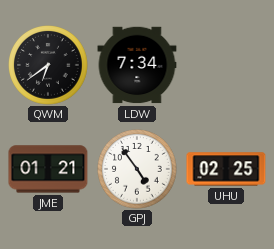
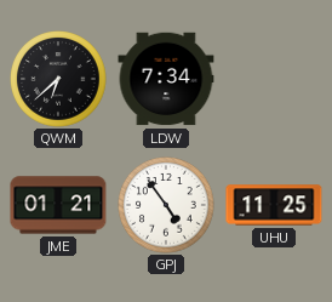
QWM: 6:39 -> 6:38 (59, 80)
UHU: 02:25 -> 11:25 (274, 205)
